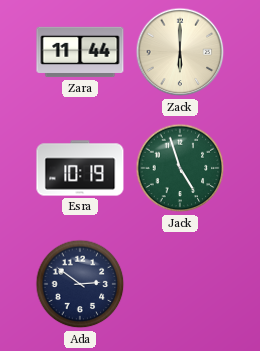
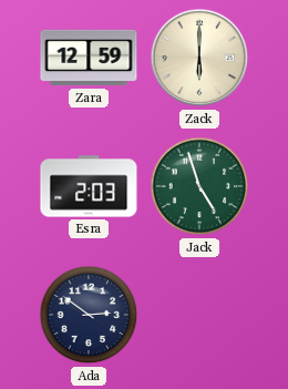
Zara: 11:44 -> 12:59 (89, 58)
Esra: 10:19 -> 2:03 (89, 186)
